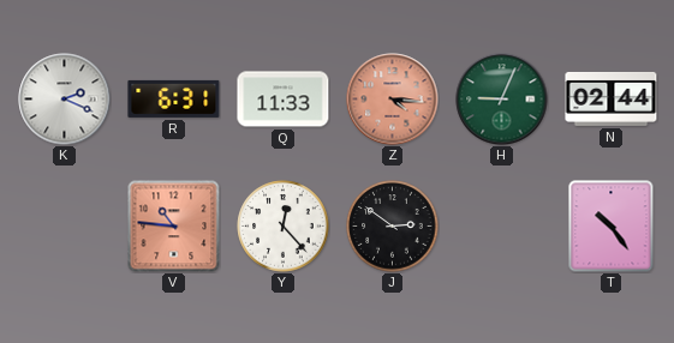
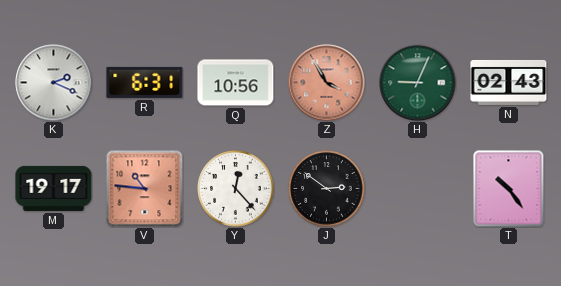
Q: 11:33 -> 10:56 (236, 83)
Z: 4:16 -> 3:55 (327, 83)
N: 02:44 -> 02:43 (509, 82)
M: none -> 19:17 (54, 188)
